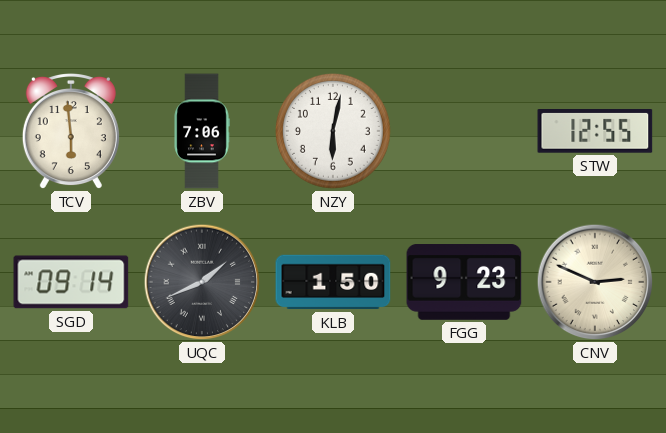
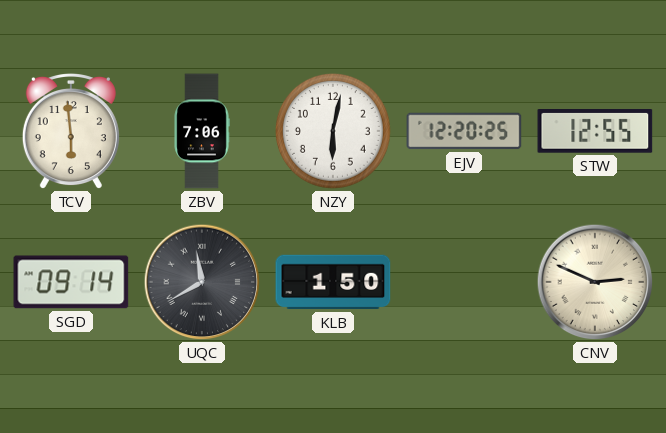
EJV: none -> 12:20 (464, 131)
UQC: 1:41 -> 11:40 (202, 282)
FGG: 9:23 -> none (464, 283)
